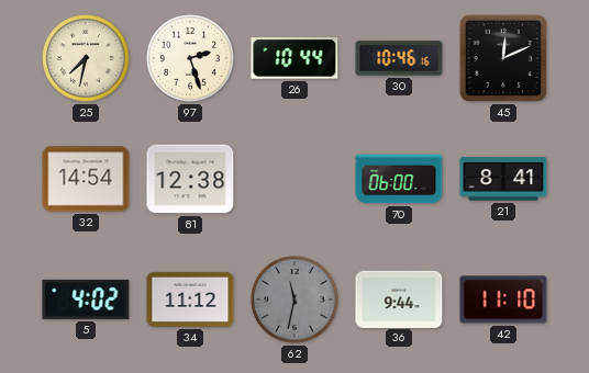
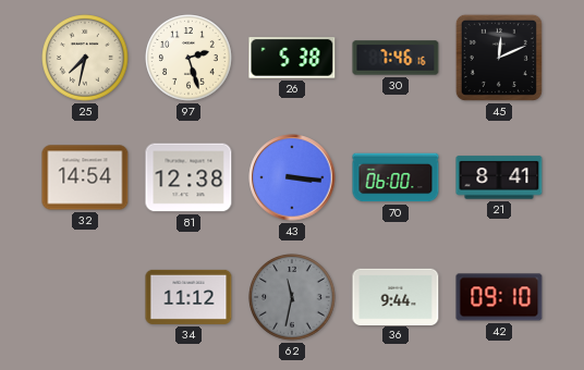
26: 10:44 -> 5:38 (292, 59)
30: 10:46 -> 7:46 (396, 58)
43: none -> 3:16 (292, 177)
5: 4:02 -> none (86, 299)
42: 11:10 -> 09:10 (499, 297)
